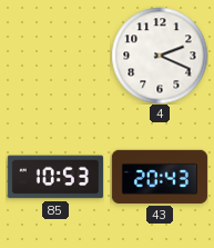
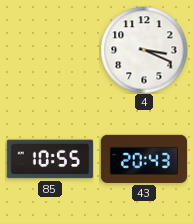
4: 2:19 -> 3:19 (144, 50)
85: 10:53 -> 10:55 (50, 159)
